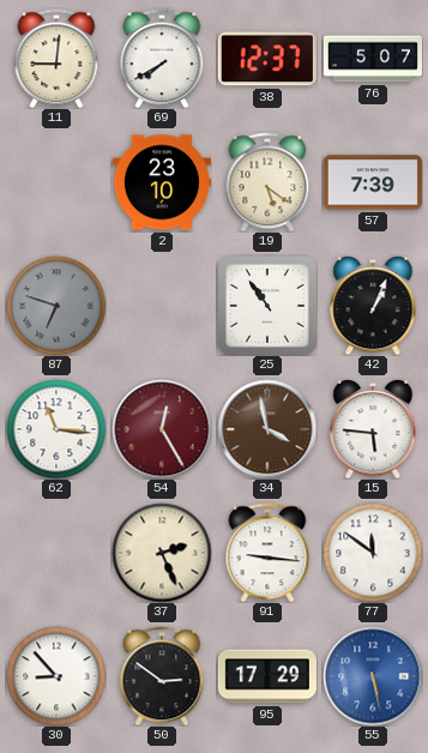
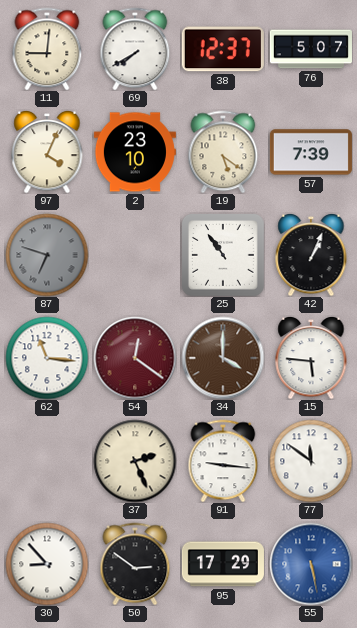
97: none -> 4:04 (47, 152)
54: 12:25 -> 12:21 (135, 358)
34: 3:58 -> 4:00 (223, 358)
